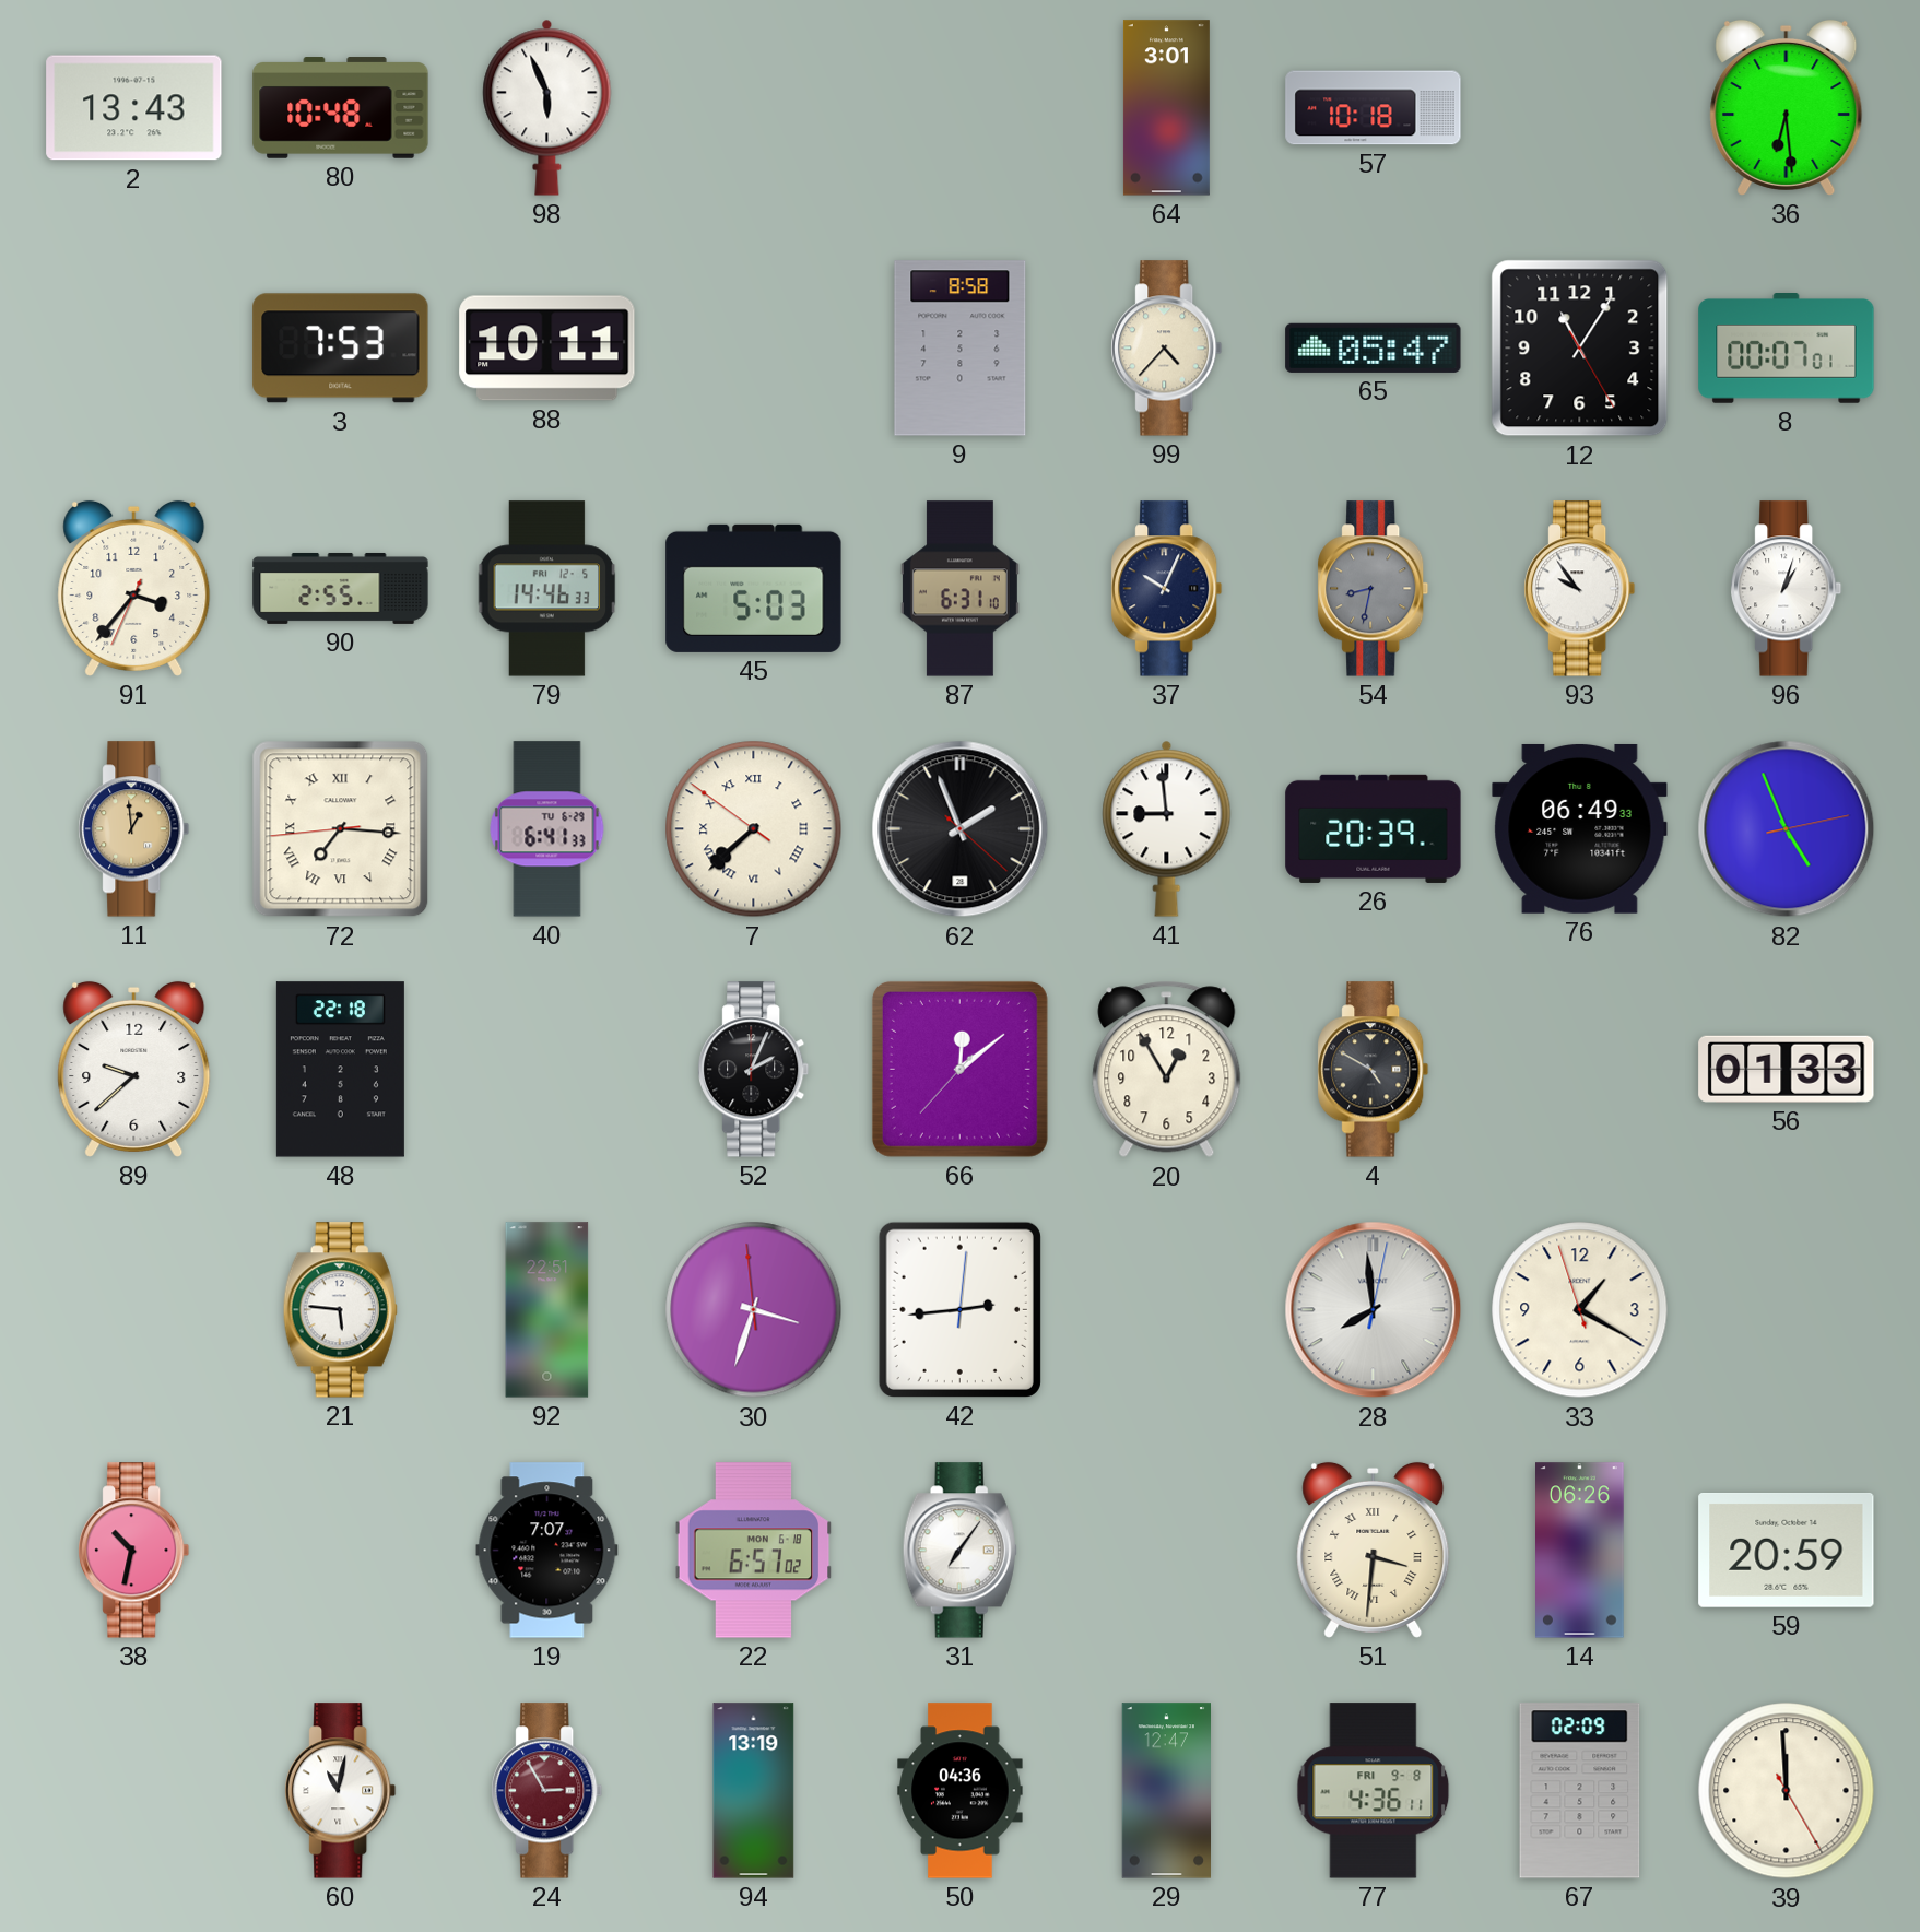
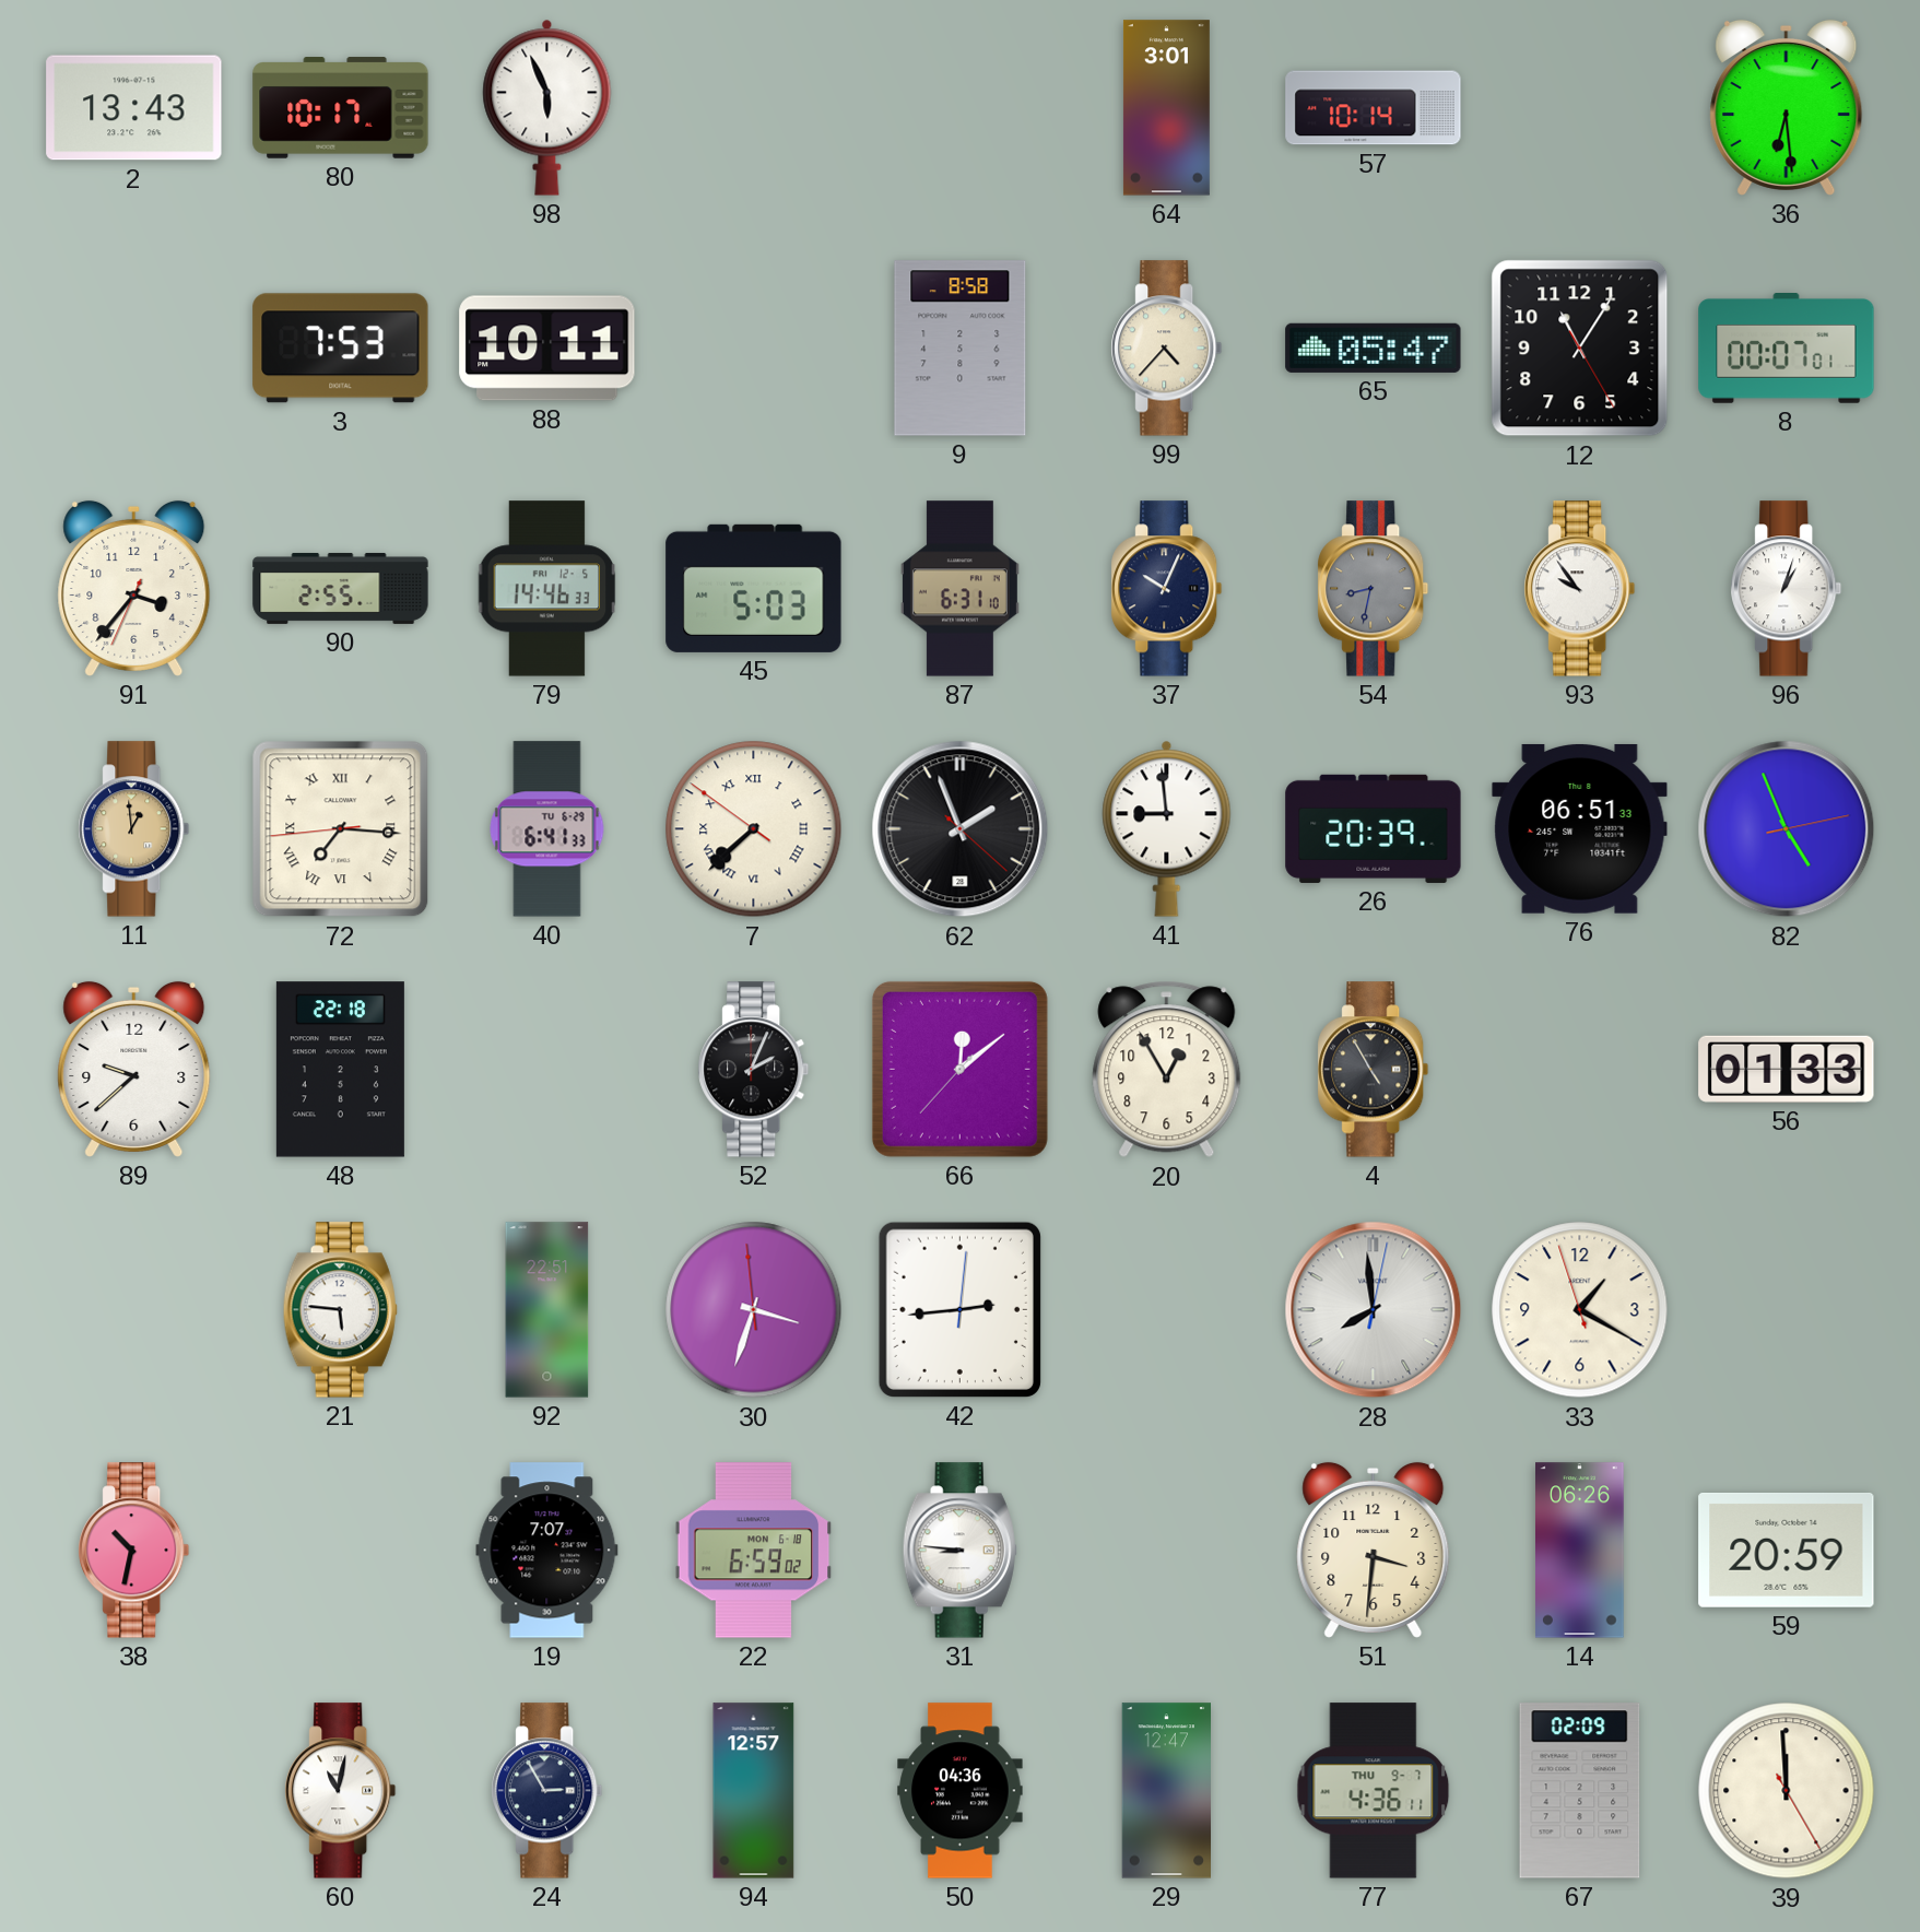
80: 10:48 -> 10:17 (341, 108)
57: 10:18 -> 10:14 (1374, 108)
76: 06:49 -> 06:51 (1580, 828)
4: 4:50 -> 4:55 (1374, 1070)
22: 6:57 -> 6:59 (754, 1551)
31: 7:06 -> 8:46 (959, 1551)
51 numerals: Roman -> Arabic (1374, 1550)
24 dial: burgundy -> navy (547, 1791)
94: 13:19 -> 12:57 (754, 1791)
77 date: FRI 9-8 -> THU 9-7 (1374, 1791)
